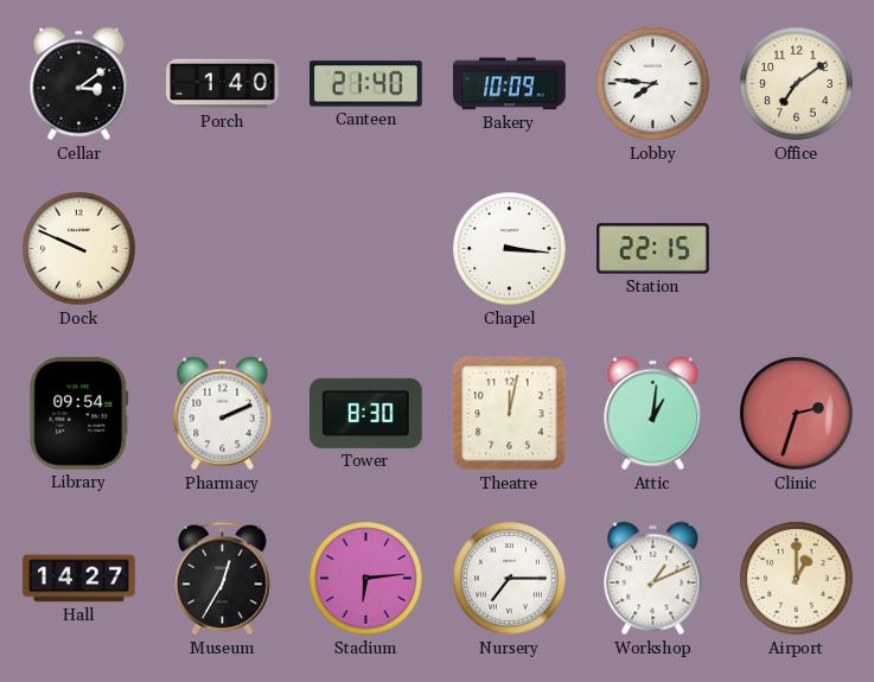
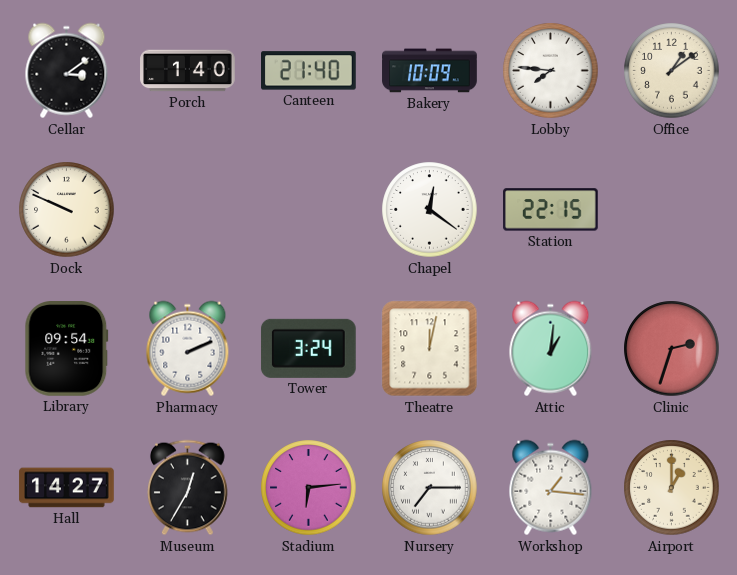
Office: 7:09 -> 1:09 (672, 71)
Chapel: 3:16 -> 12:21 (430, 210)
Tower: 8:30 -> 3:24 (308, 348)
Workshop: 1:11 -> 1:16 (551, 488)
